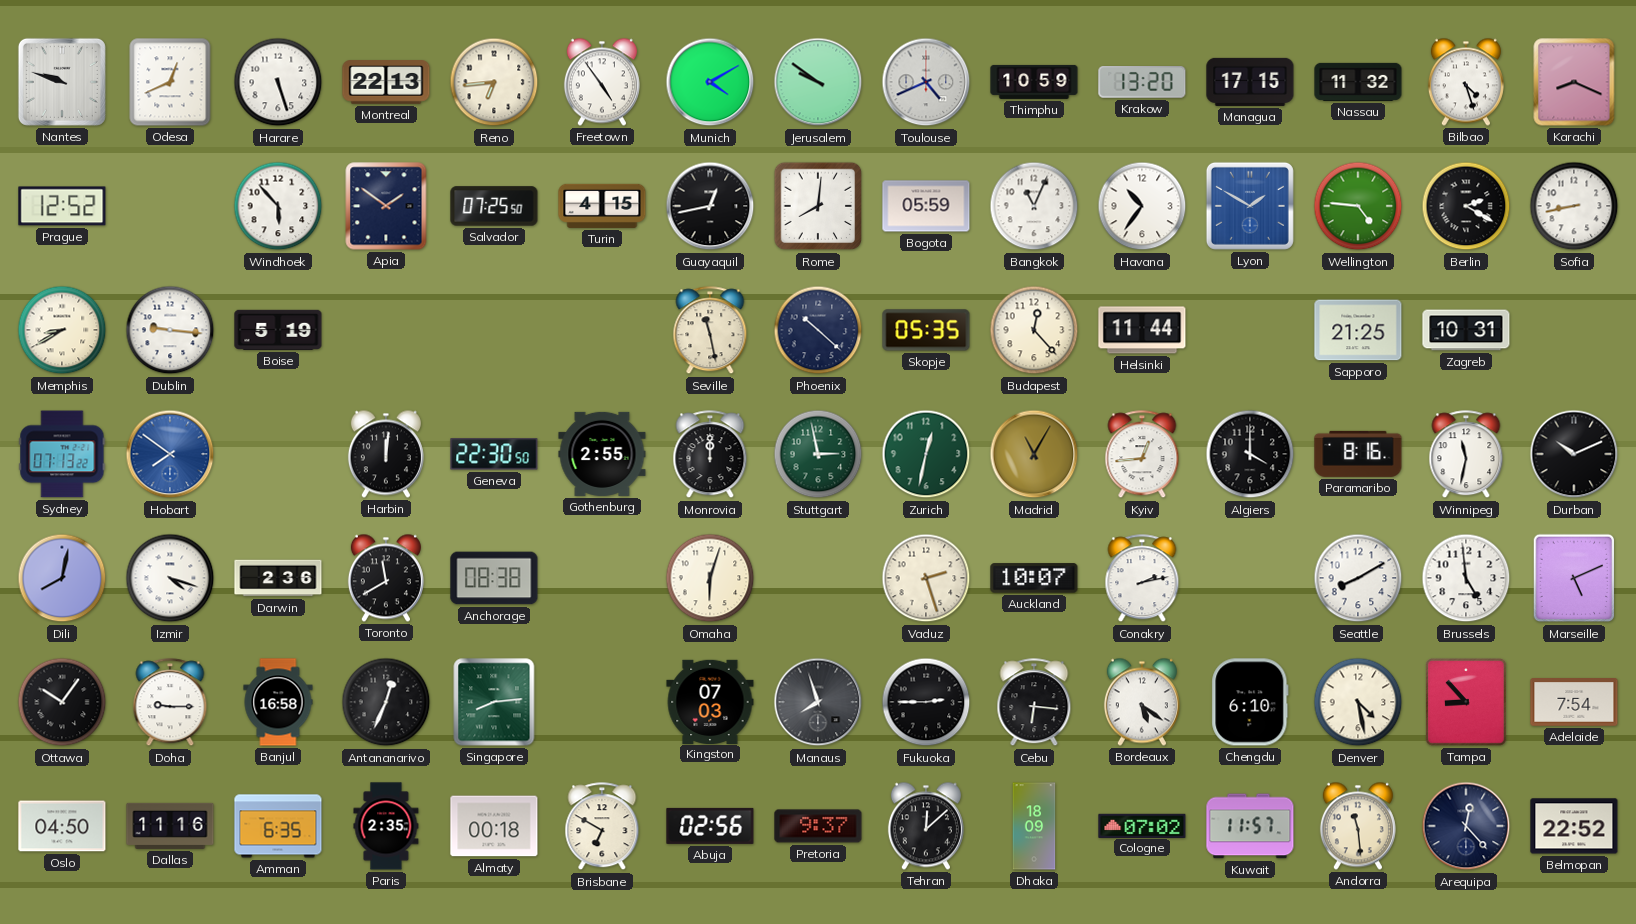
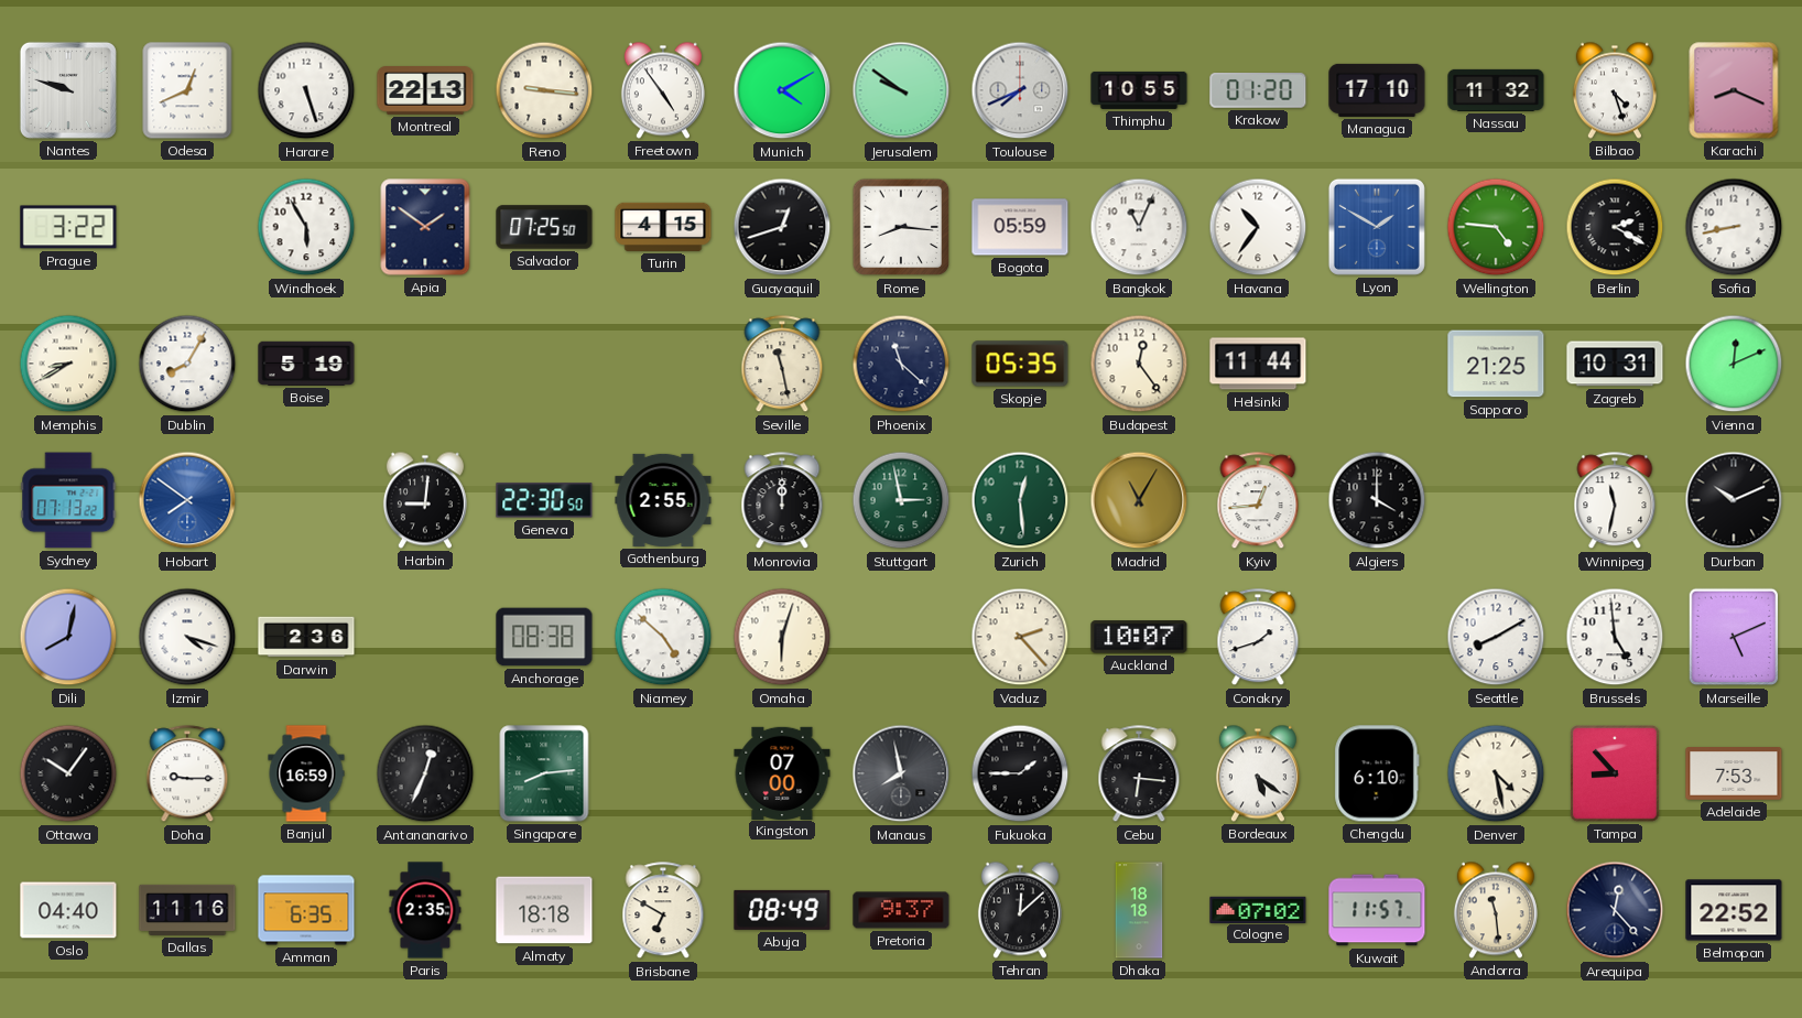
Reno: 6:44 -> 9:16 (544, 90)
Toulouse: 4:41 -> 7:41 (1020, 90)
Thimphu: 10:59 -> 10:55 (1139, 90)
Krakow: 13:20 -> 01:20 (1258, 90)
Managua: 17:15 -> 17:10 (1377, 90)
Prague: 12:52 -> 3:22 (68, 227)
Windhoek: 5:53 -> 5:55 (306, 227)
Guayaquil: 12:43 -> 12:42 (782, 227)
Rome: 8:01 -> 8:16 (901, 227)
Dublin: 9:16 -> 8:05 (187, 364)
Phoenix: 10:22 -> 11:22 (901, 364)
Budapest: 12:23 -> 12:24 (1139, 364)
Vienna: none -> 12:11 (1734, 364)
Harbin: 12:01 -> 9:01 (425, 500)
Zurich: 12:32 -> 12:29 (1020, 500)
Paramaribo: 8:16 -> none (1358, 454)
Toronto: 11:40 -> none (386, 578)
Niamey: none -> 4:52 (663, 637)
Vaduz: 2:27 -> 2:23 (1020, 637)
Conakry: 2:13 -> 1:42 (1258, 638)
Banjul: 16:58 -> 16:59 (306, 773)
Kingston: 07:03 -> 07:00 (782, 772)
Manaus: 7:57 -> 7:58 (901, 773)
Fukuoka: 2:45 -> 1:45 (1020, 773)
Adelaide: 7:54 -> 7:53 (1734, 775)
Oslo: 04:50 -> 04:40 (68, 910)
Almaty: 00:18 -> 18:18 (544, 910)
Abuja: 02:56 -> 08:49 (782, 910)
Dhaka: 18:09 -> 18:18 (1139, 910)
